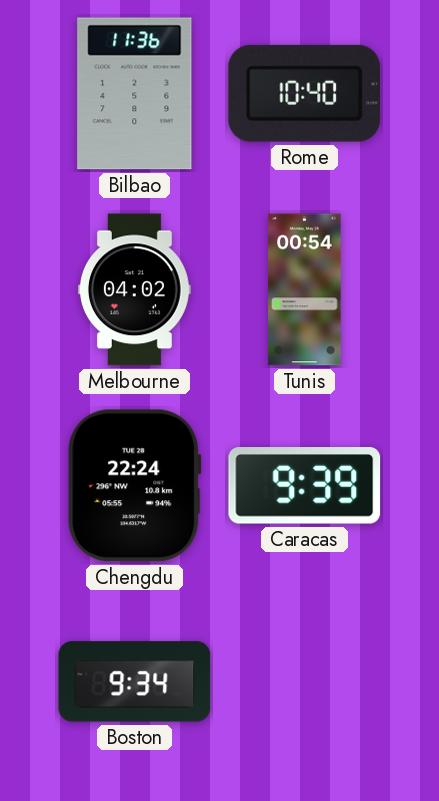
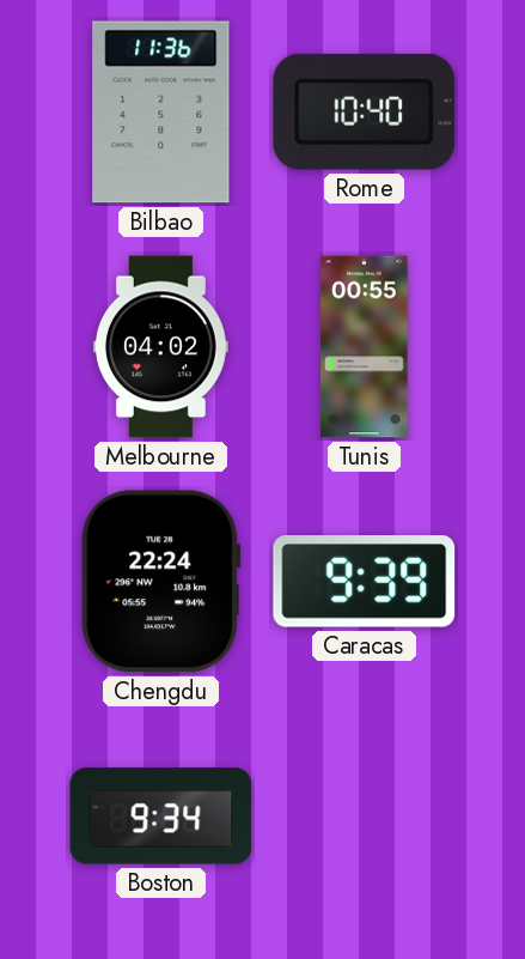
Tunis: 00:54 -> 00:55 (365, 347)
